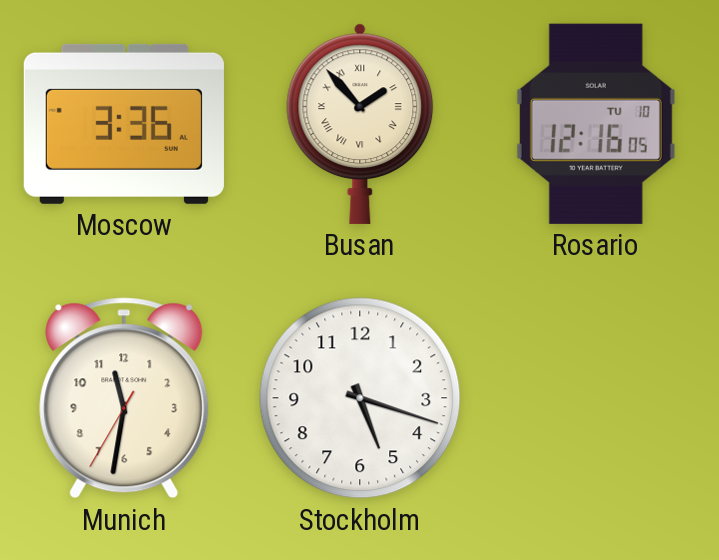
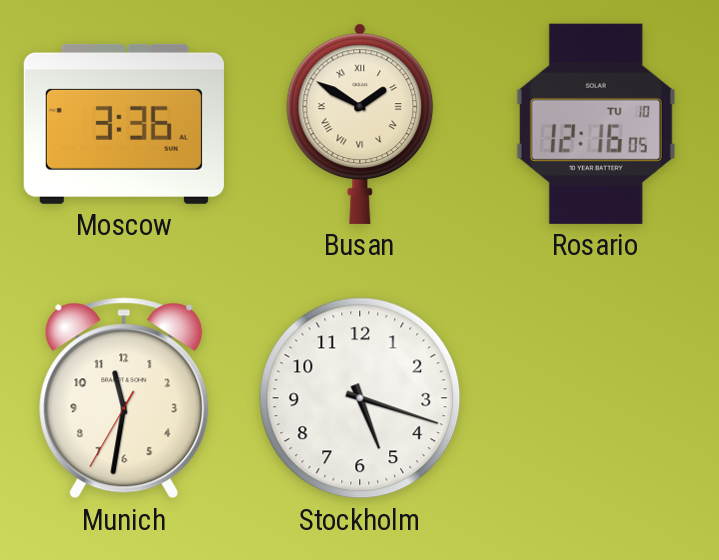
Busan: 1:53 -> 1:50 (360, 124)
